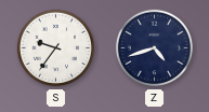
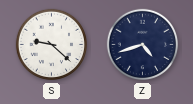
S: 9:36 -> 9:22 (52, 45)
